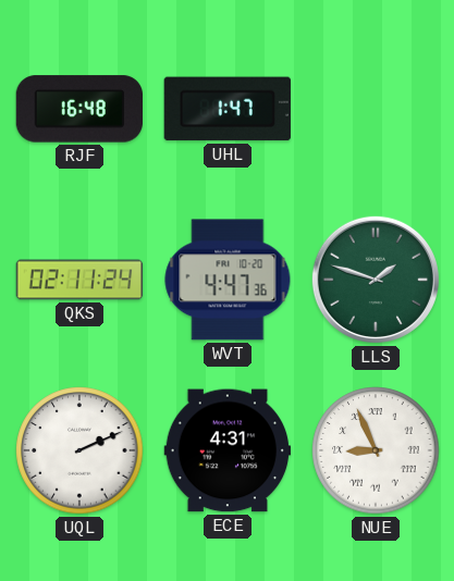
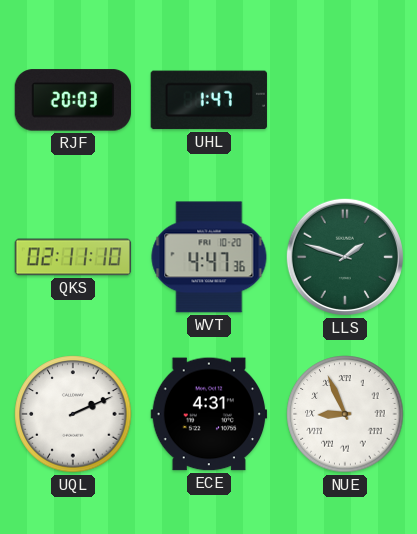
RJF: 16:48 -> 20:03 (72, 100)
QKS: 02:11:24 -> 02:11:10 (73, 257)
